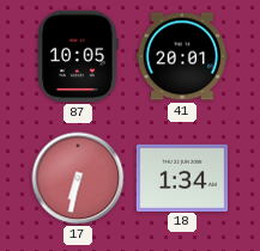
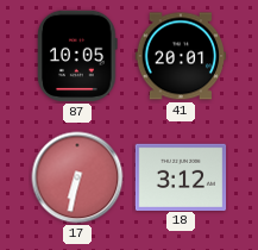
18: 1:34 -> 3:12 (181, 176)
